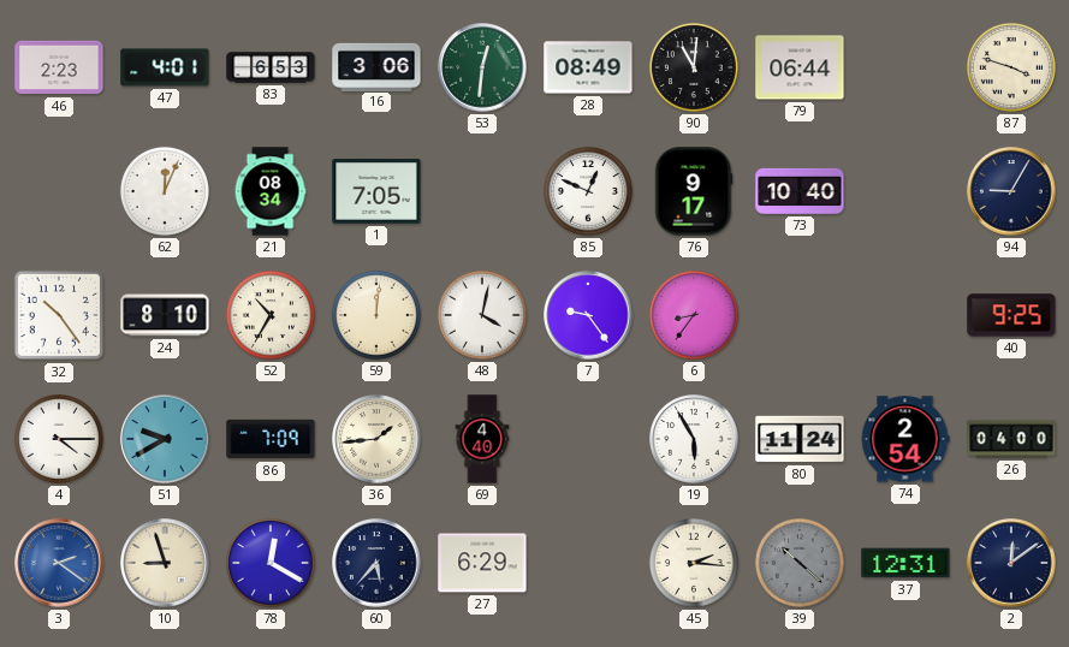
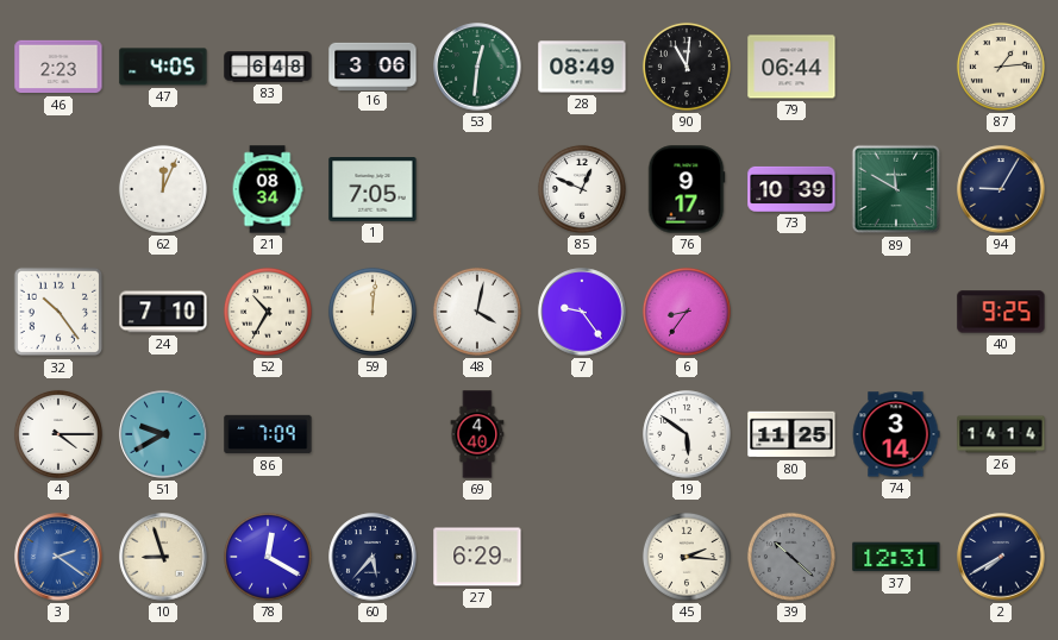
47: 4:01 -> 4:05 (163, 67)
83: 6:53 -> 6:48 (268, 67)
87: 3:48 -> 1:14 (1001, 67)
73: 10:40 -> 10:39 (791, 189)
89: none -> 11:50 (896, 189)
24: 8:10 -> 7:10 (163, 312)
36: 1:44 -> none (376, 439)
19: 5:55 -> 5:51 (687, 434)
80: 11:24 -> 11:25 (791, 434)
74: 2:54 -> 3:14 (896, 434)
26: 04:00 -> 14:14 (1001, 434)
2: 12:09 -> 7:40 (1001, 557)
